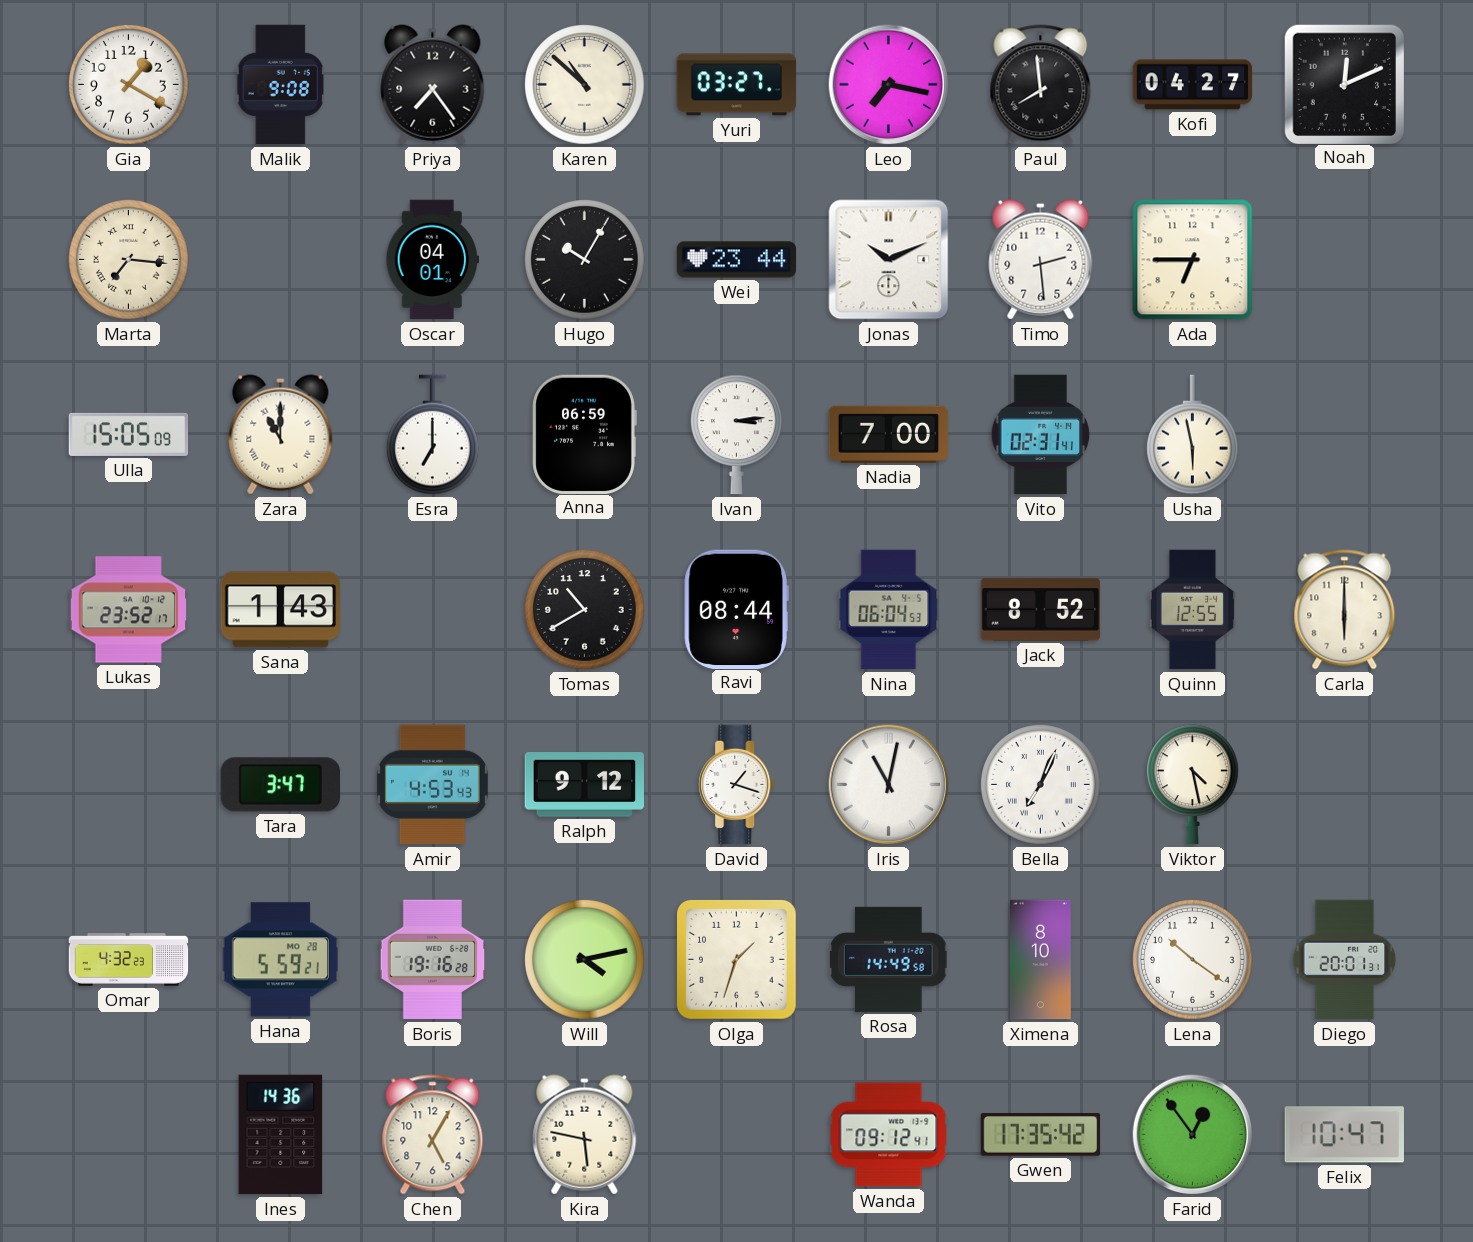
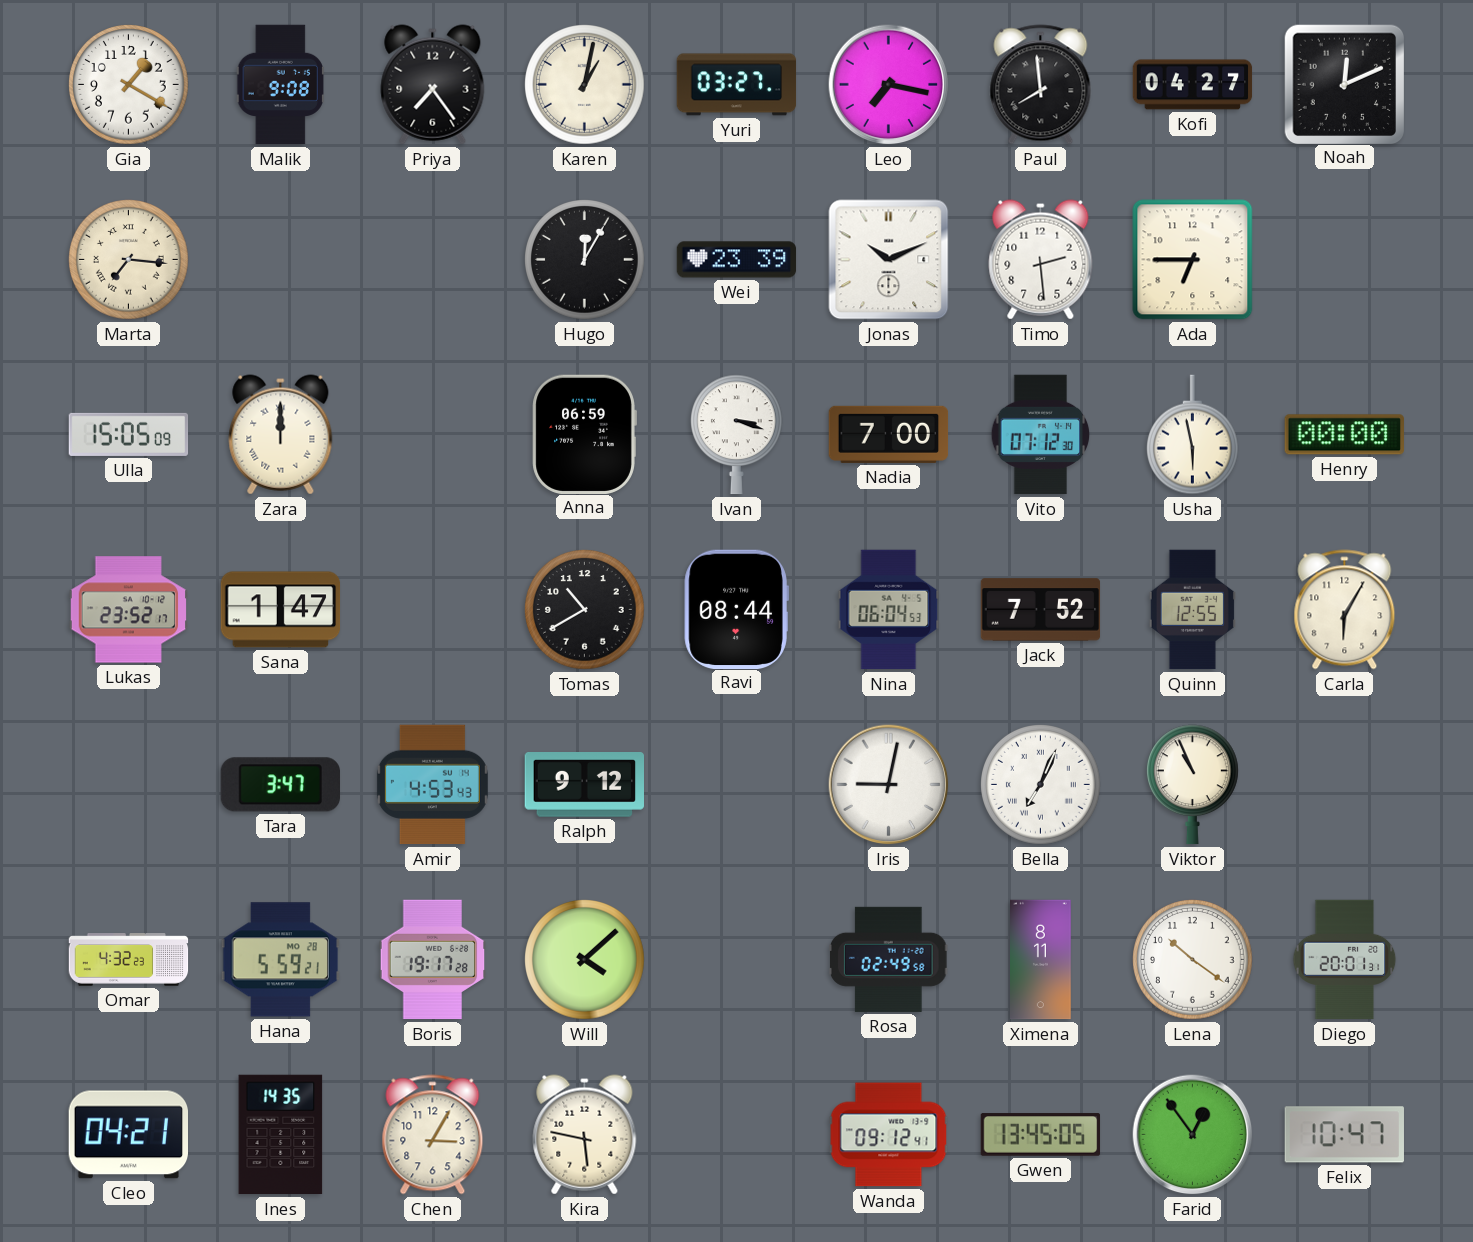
Karen: 10:52 -> 1:02 (585, 85)
Oscar: 04:01 -> none (433, 260)
Hugo: 10:05 -> 12:05 (585, 260)
Wei: 23:44 -> 23:39 (737, 260)
Zara: 11:00 -> 12:00 (281, 435)
Esra: 7:00 -> none (432, 435)
Ivan: 3:14 -> 3:18 (736, 435)
Vito: 02:31 -> 07:12 (1041, 435)
Henry: none -> 00:00 (1344, 435)
Sana: 1:43 -> 1:47 (281, 610)
Jack: 8:52 -> 7:52 (1041, 610)
Carla: 6:00 -> 6:05 (1345, 610)
David: 1:18 -> none (737, 785)
Iris: 11:02 -> 9:02 (889, 785)
Viktor: 4:28 -> 10:56 (1192, 785)
Boris: 19:16 -> 19:17 (433, 960)
Will: 4:13 -> 4:08 (585, 960)
Olga: 1:33 -> none (737, 960)
Rosa: 14:49 -> 02:49 (888, 959)
Ximena: 8:10 -> 8:11 (1041, 960)
Cleo: none -> 04:21 (128, 1135)
Ines: 14:36 -> 14:35 (281, 1135)
Chen: 5:05 -> 3:05 (433, 1135)
Gwen: 17:35 -> 13:45 (1041, 1135)
